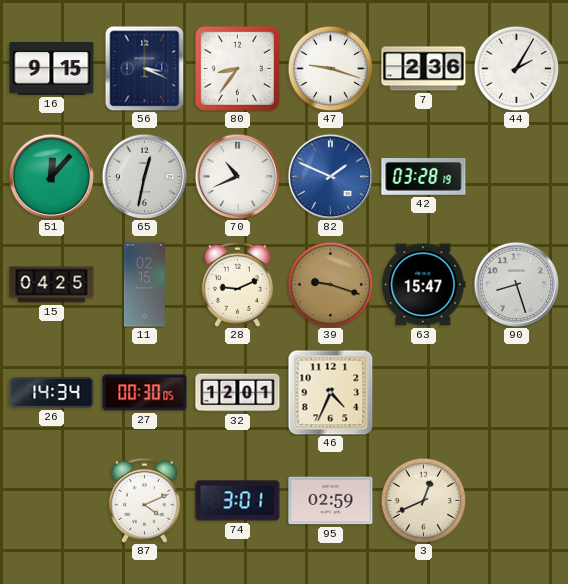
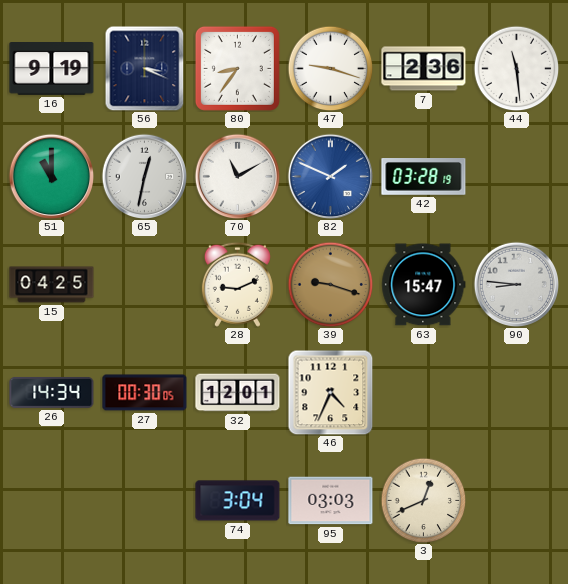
16: 9:15 -> 9:19 (52, 69)
44: 2:05 -> 11:29 (516, 68)
51: 12:07 -> 11:00 (51, 176)
70: 10:41 -> 11:10 (237, 176)
11: 02:15 -> none (144, 285)
90: 8:27 -> 8:46 (516, 284)
87: 4:11 -> none (144, 500)
74: 3:01 -> 3:04 (238, 501)
95: 02:59 -> 03:03 (331, 501)
